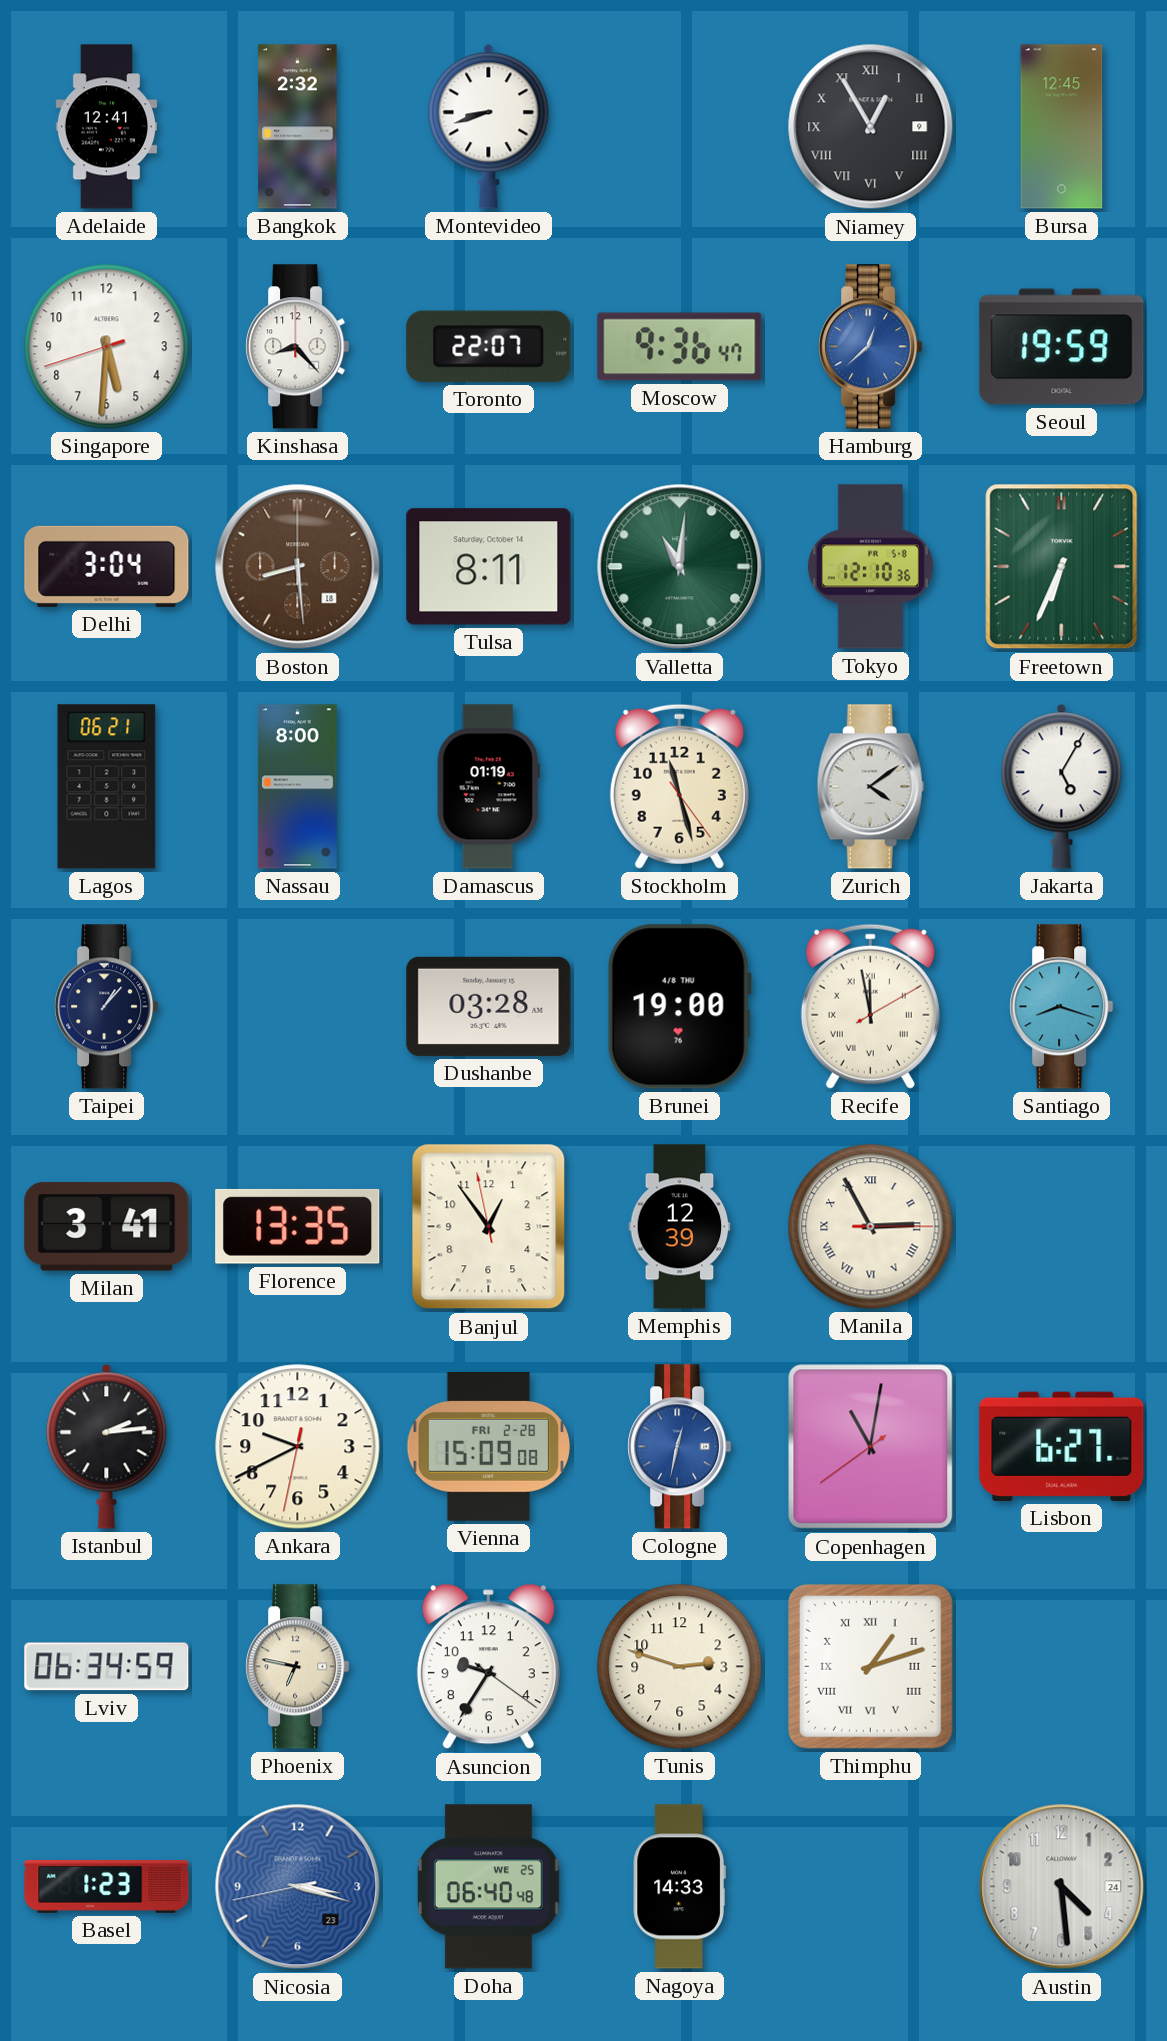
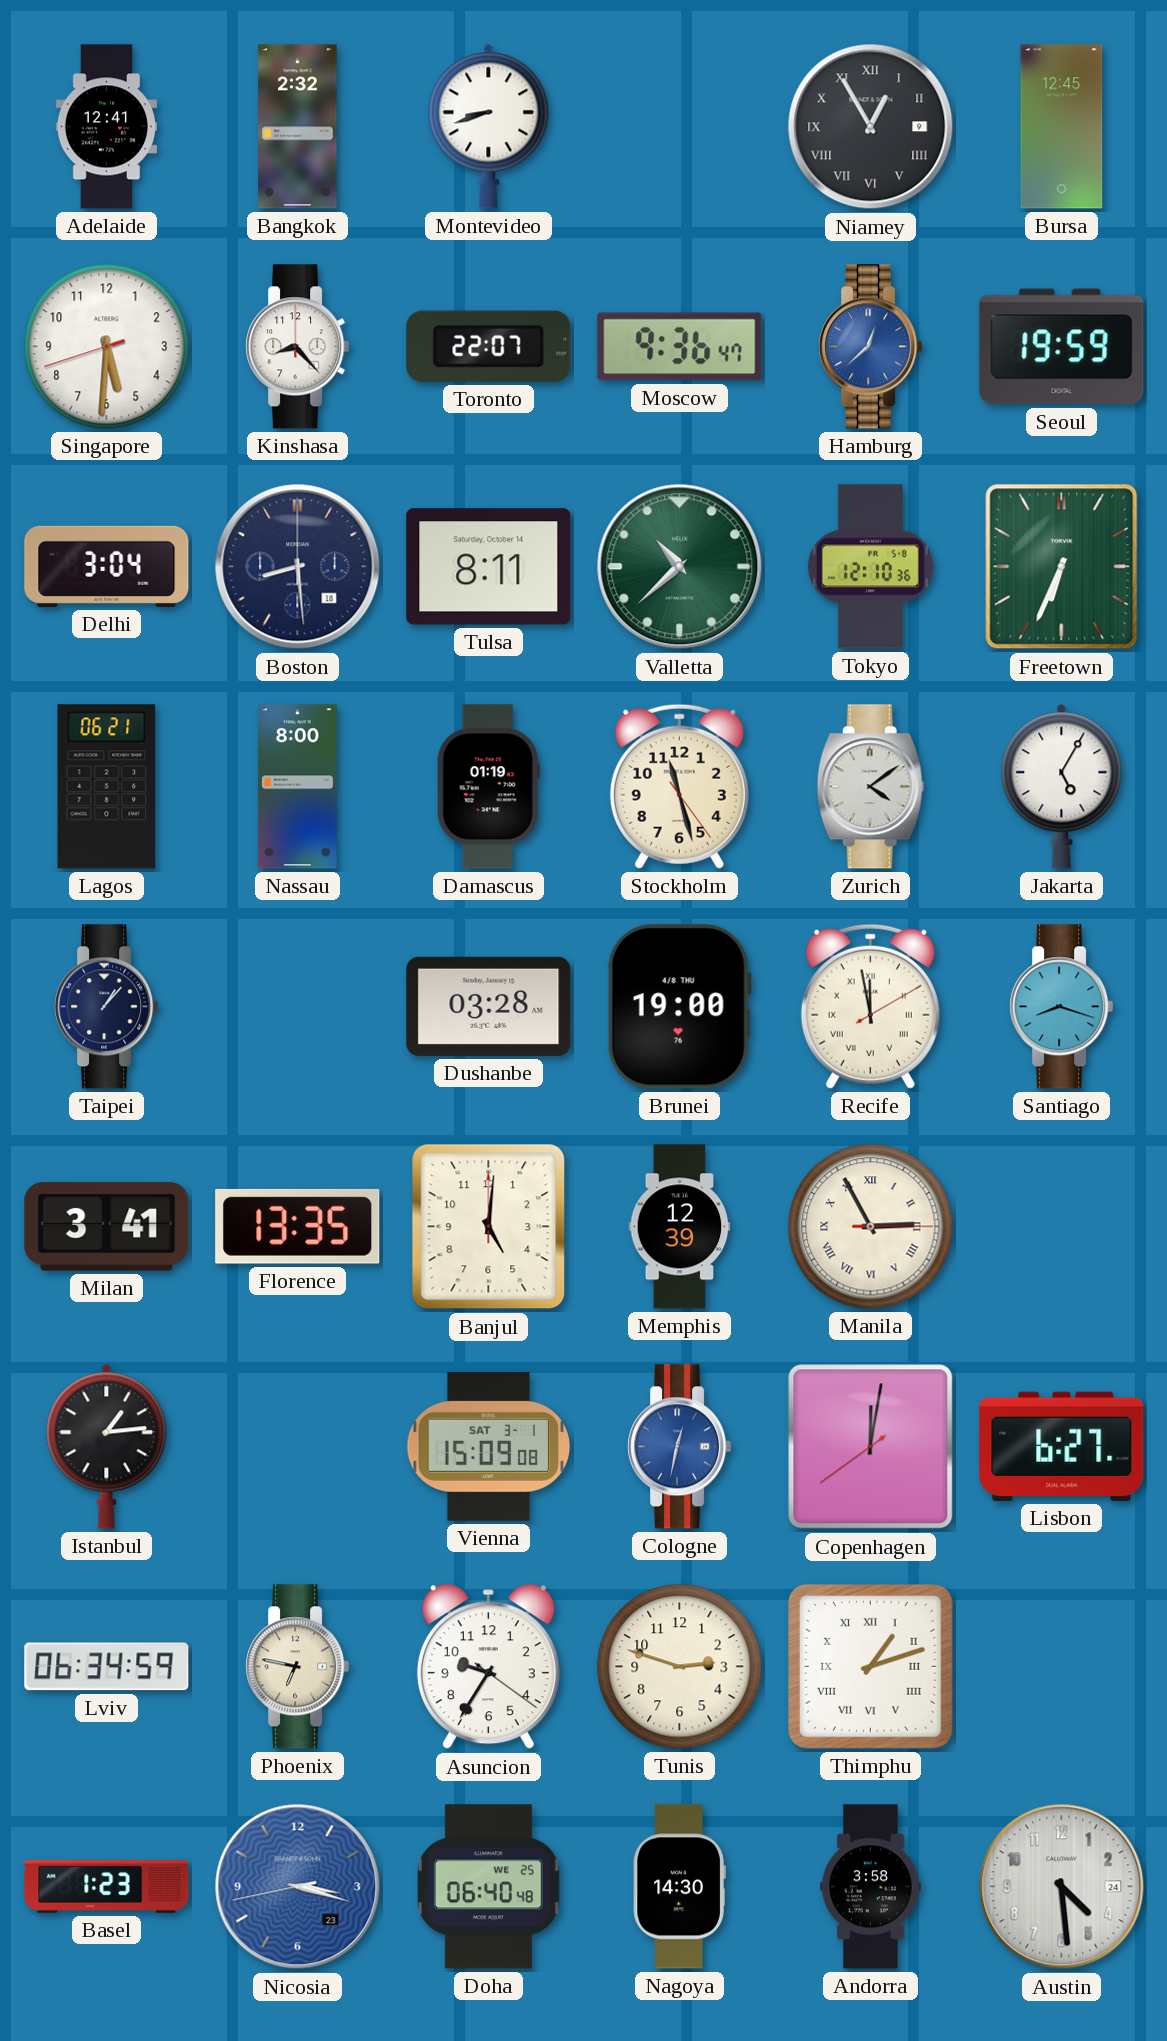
Boston dial: brown -> navy (298, 567)
Valletta: 11:01 -> 10:38 (680, 567)
Banjul: 12:53 -> 5:01 (489, 1227)
Istanbul: 2:14 -> 1:14 (107, 1446)
Ankara: 9:40 -> none (298, 1447)
Vienna date: FRI 2-28 -> SAT 3-1 (489, 1446)
Copenhagen: 11:01 -> 12:01 (871, 1447)
Nagoya: 14:33 -> 14:30 (679, 1887)
Andorra: none -> 3:58 (871, 1887)
